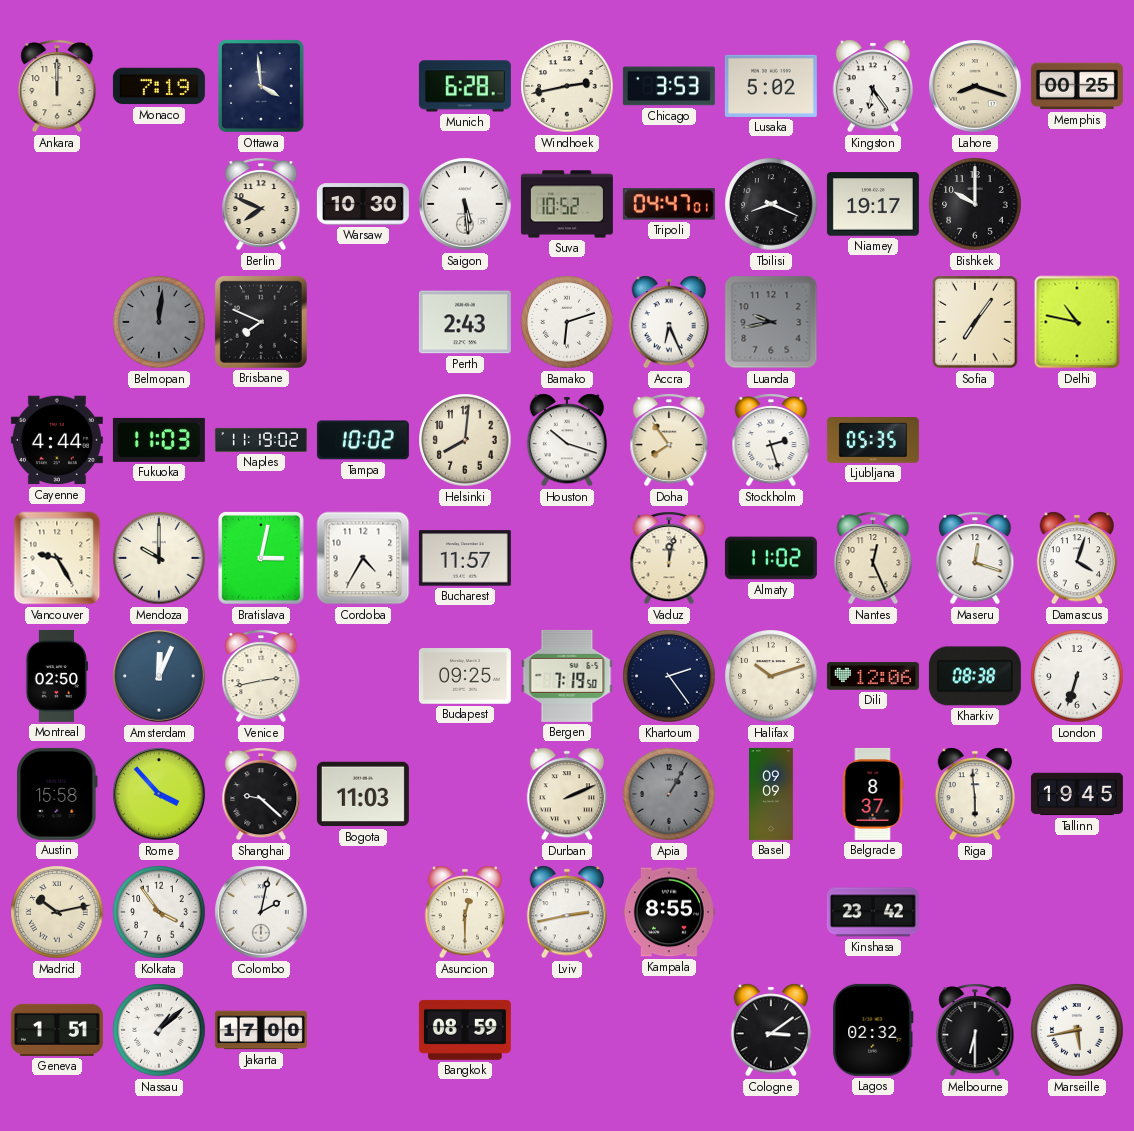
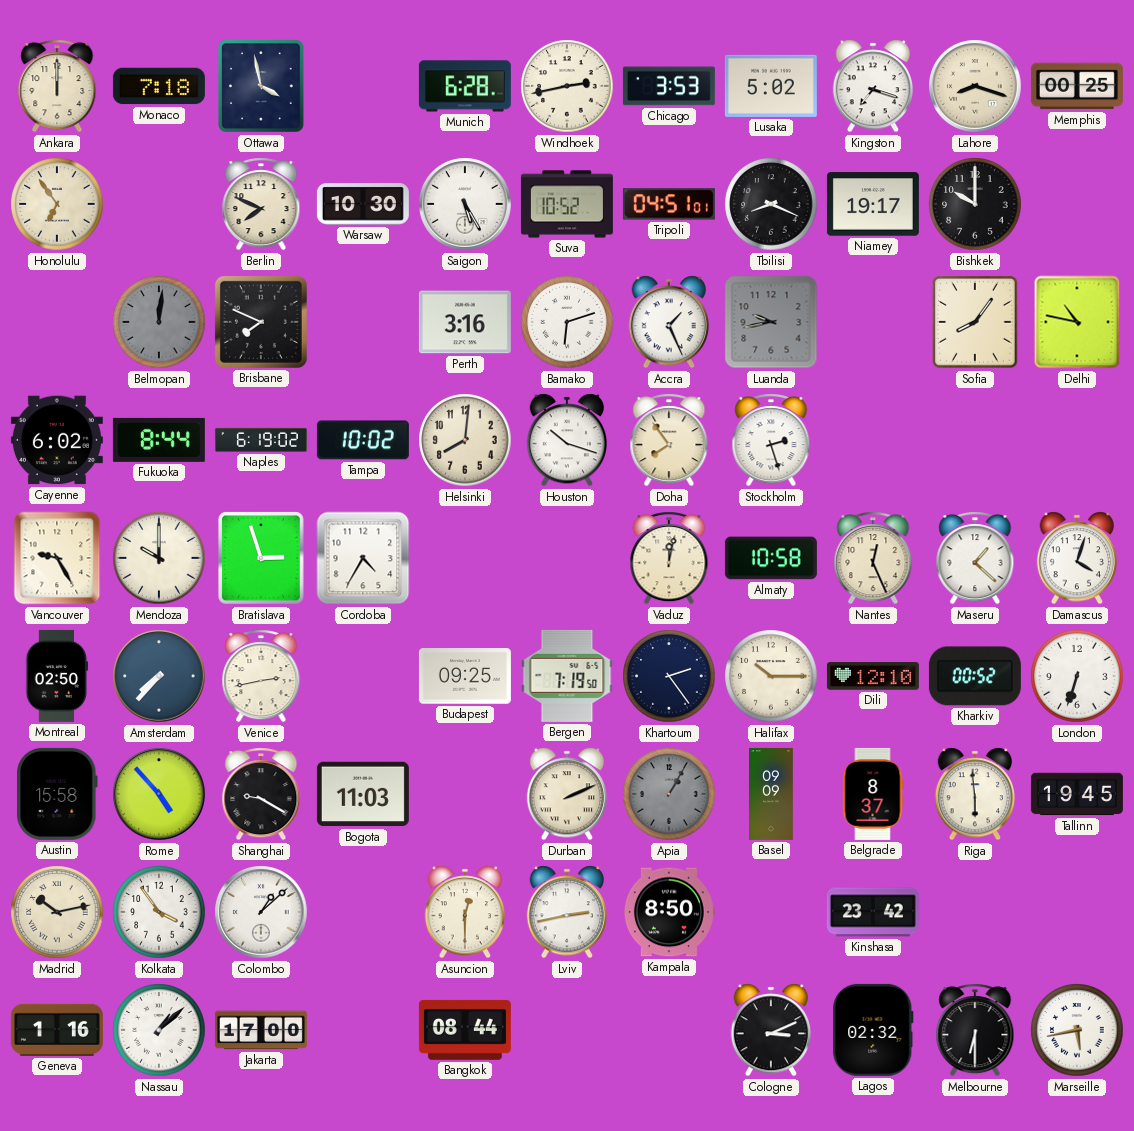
Monaco: 7:19 -> 7:18 (159, 86)
Ottawa: 3:59 -> 3:58 (262, 87)
Kingston: 6:24 -> 7:18 (873, 86)
Honolulu: none -> 6:54 (57, 204)
Saigon: 5:29 -> 5:25 (465, 204)
Tripoli: 04:47 -> 04:51 (669, 204)
Perth: 2:43 -> 3:16 (465, 322)
Accra: 6:26 -> 1:26 (669, 322)
Sofia: 7:06 -> 8:06 (976, 323)
Cayenne: 4:44 -> 6:02 (57, 440)
Fukuoka: 11:03 -> 8:44 (159, 440)
Naples: 11:19 -> 6:19 (261, 440)
Ljubljana: 05:35 -> none (873, 440)
Bratislava: 3:02 -> 2:57 (262, 559)
Bucharest: 11:57 -> none (465, 558)
Almaty: 11:02 -> 10:58 (771, 558)
Maseru: 12:18 -> 1:22 (975, 558)
Amsterdam: 12:04 -> 7:37 (159, 676)
Halifax: 10:12 -> 10:15 (771, 676)
Dili: 12:06 -> 12:10 (873, 676)
Kharkiv: 08:38 -> 00:52 (975, 676)
Rome: 3:53 -> 4:53 (159, 794)
Shanghai: 9:22 -> 9:20 (261, 794)
Colombo: 2:02 -> 1:08 (261, 912)
Kampala: 8:55 -> 8:50 (669, 912)
Geneva: 1:51 -> 1:16 (57, 1030)
Bangkok: 08:59 -> 08:44 (465, 1030)
Cologne: 3:09 -> 3:11 (771, 1030)
